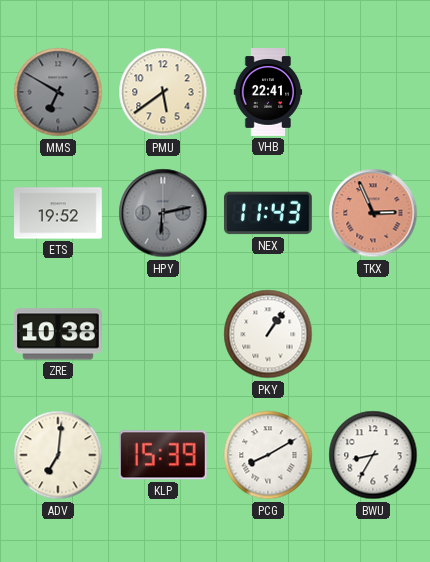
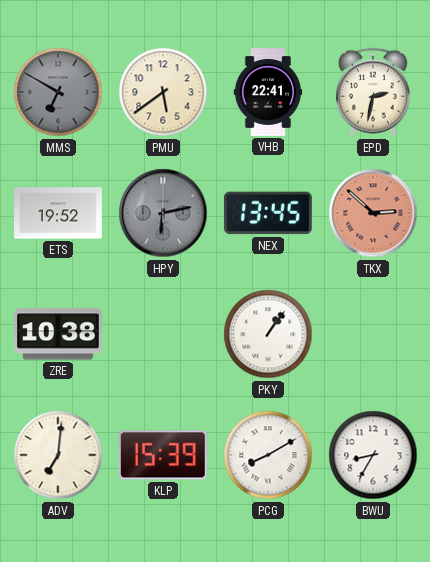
EPD: none -> 2:32 (373, 92)
NEX: 11:43 -> 13:45 (268, 213)
TKX: 2:56 -> 2:52 (373, 213)
